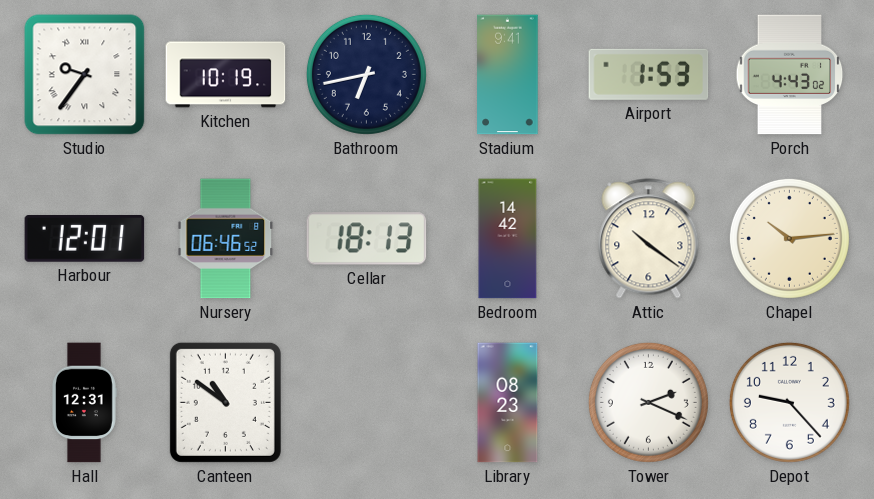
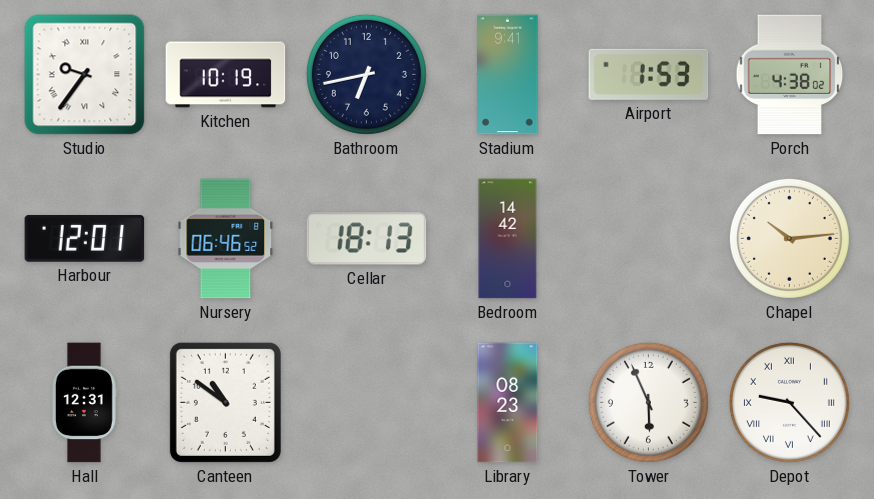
Porch: 4:43 -> 4:38 (790, 75)
Attic: 10:21 -> none (649, 239)
Tower: 2:19 -> 5:56 (648, 402)
Depot numerals: Arabic -> Roman (789, 402)
